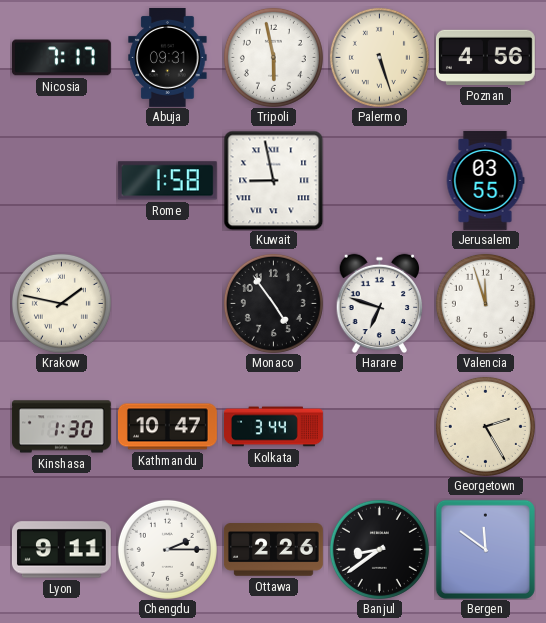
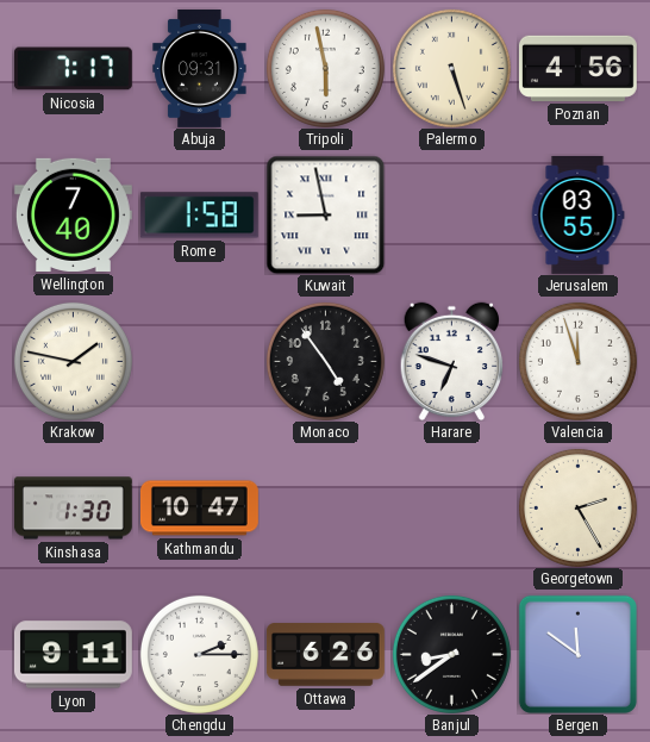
Wellington: none -> 7:40 (73, 214)
Kolkata: 3:44 -> none (274, 427)
Ottawa: 2:26 -> 6:26 (325, 655)
